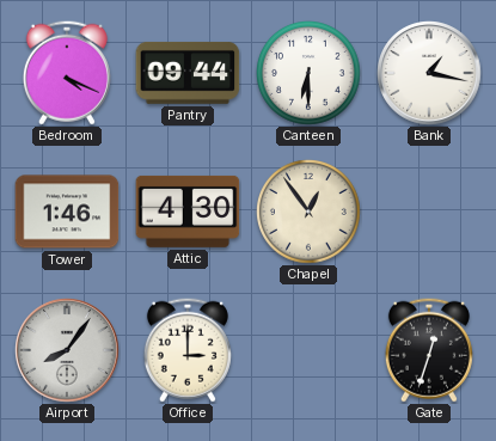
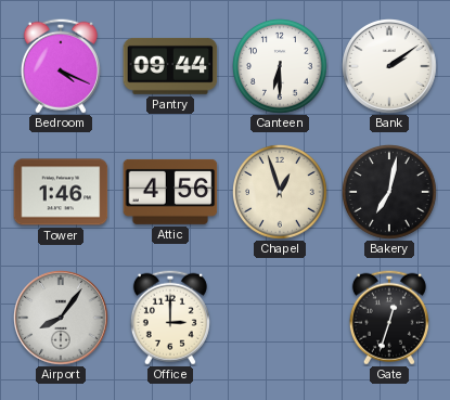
Bank: 1:17 -> 2:09 (389, 66)
Attic: 4:30 -> 4:56 (170, 192)
Chapel: 12:54 -> 12:57 (281, 193)
Bakery: none -> 7:02 (390, 193)
